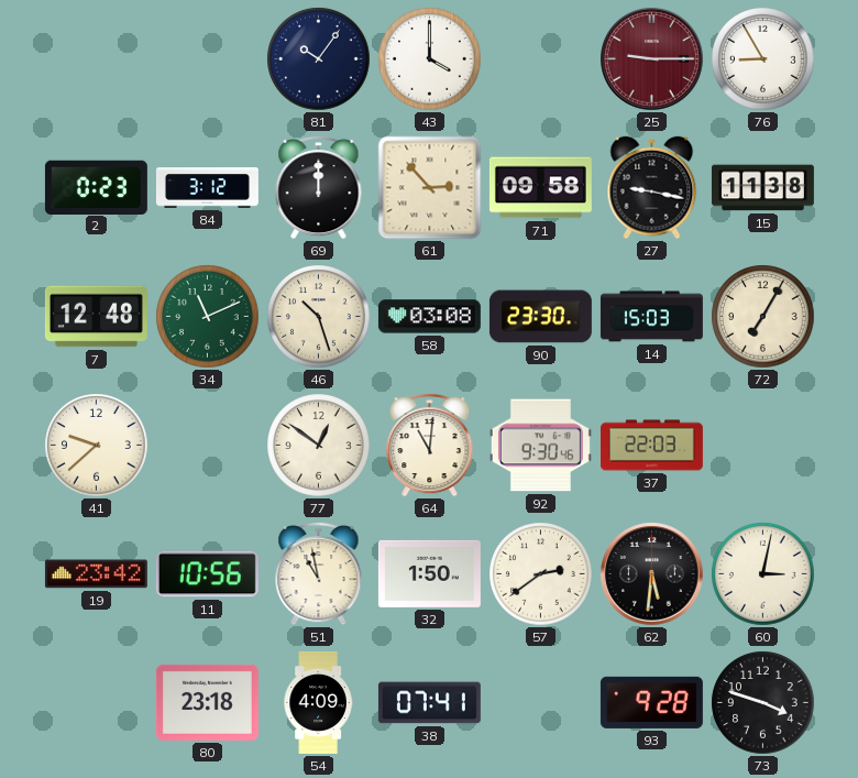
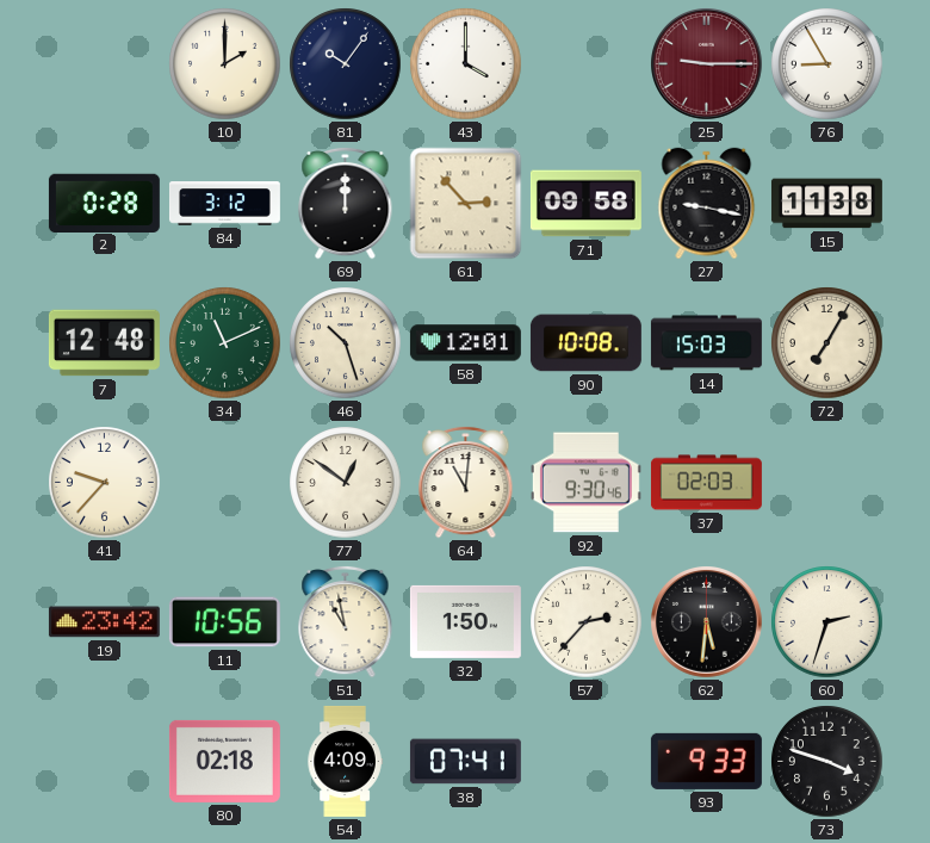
10: none -> 2:00 (225, 64)
2: 0:23 -> 0:28 (104, 203)
58: 03:08 -> 12:01 (465, 343)
90: 23:30 -> 10:08 (585, 343)
41: 9:38 -> 9:37 (105, 483)
37: 22:03 -> 02:03 (706, 483)
57: 2:39 -> 2:37 (587, 622)
60: 3:02 -> 2:33 (827, 622)
80: 23:18 -> 02:18 (224, 761)
93: 9:28 -> 9:33 (706, 761)
